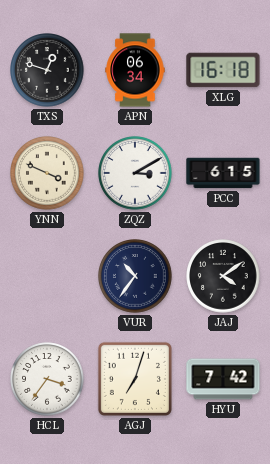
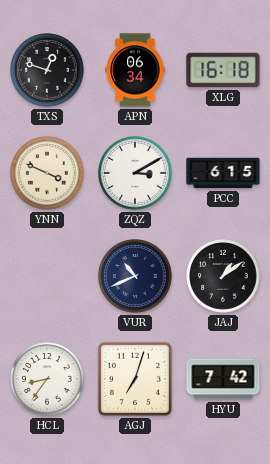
VUR: 10:36 -> 10:41 (135, 276)
JAJ: 4:09 -> 1:09 (223, 276)
HCL: 3:36 -> 8:36 (47, 379)
